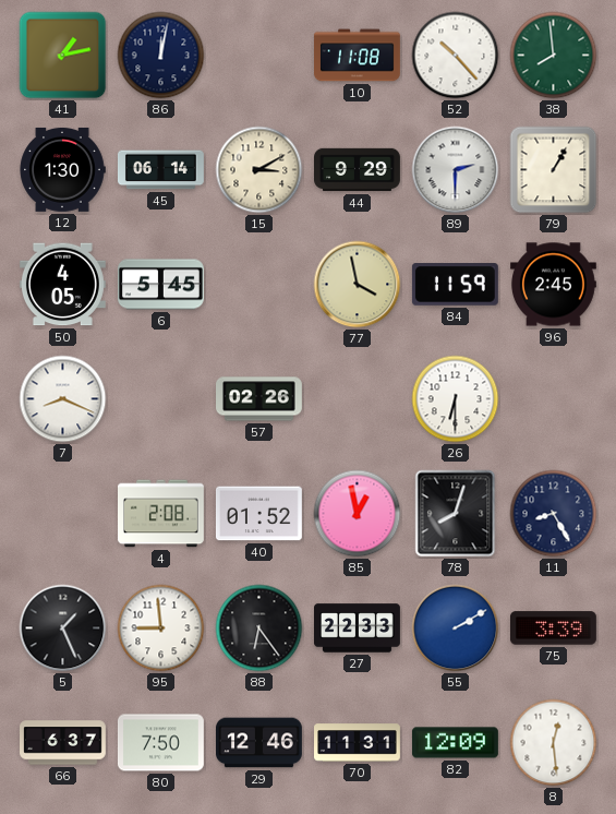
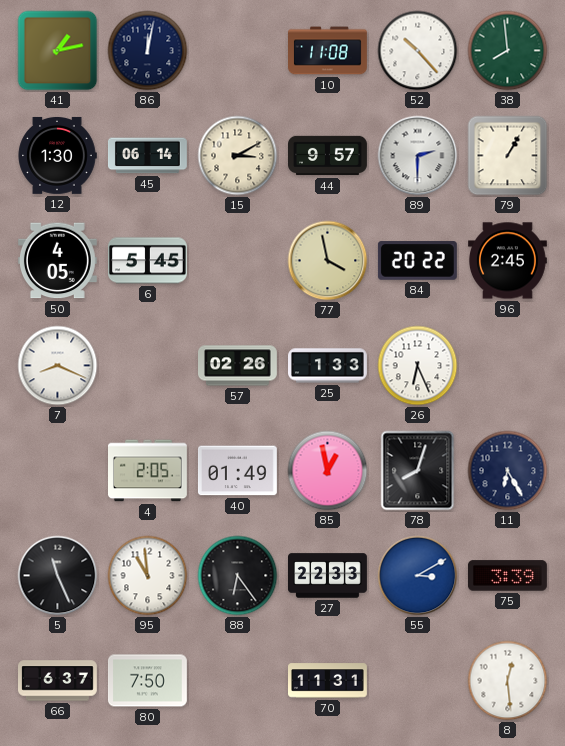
44: 9:29 -> 9:57 (328, 156)
84: 11:59 -> 20:22 (417, 261)
25: none -> 1:33 (328, 366)
26: 6:30 -> 6:26 (418, 366)
4: 2:08 -> 2:05 (148, 471)
40: 01:52 -> 01:49 (237, 471)
11: 8:25 -> 6:25 (508, 471)
5: 1:26 -> 11:26 (58, 576)
95: 8:59 -> 10:59 (148, 576)
55: 2:10 -> 3:10 (418, 576)
29: 12:46 -> none (259, 743)
82: 12:09 -> none (455, 743)
